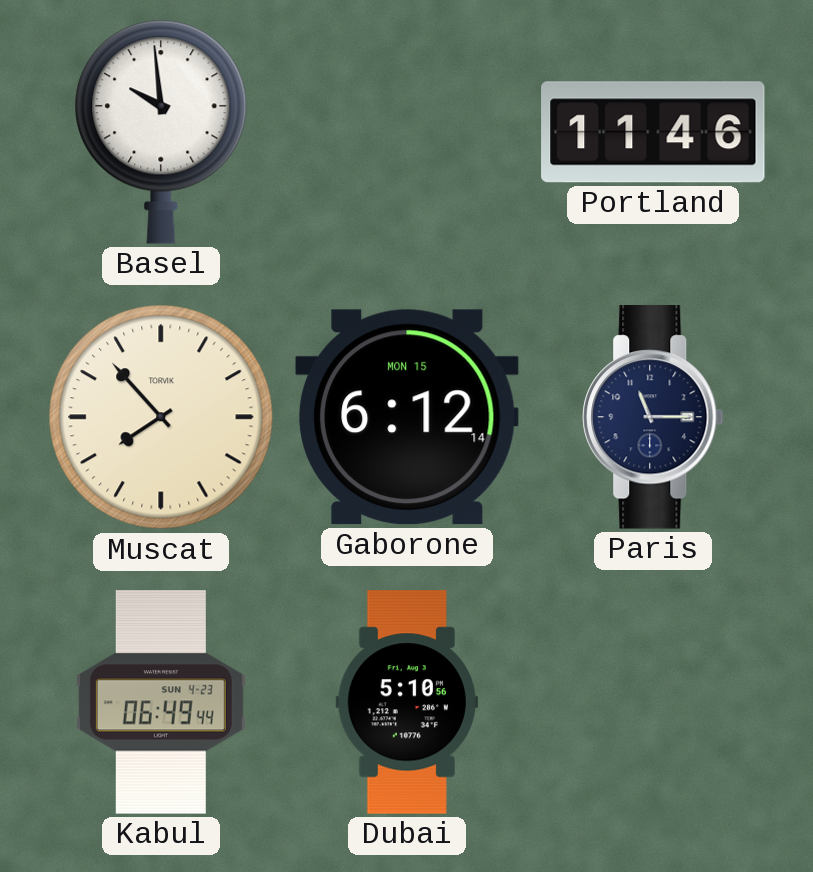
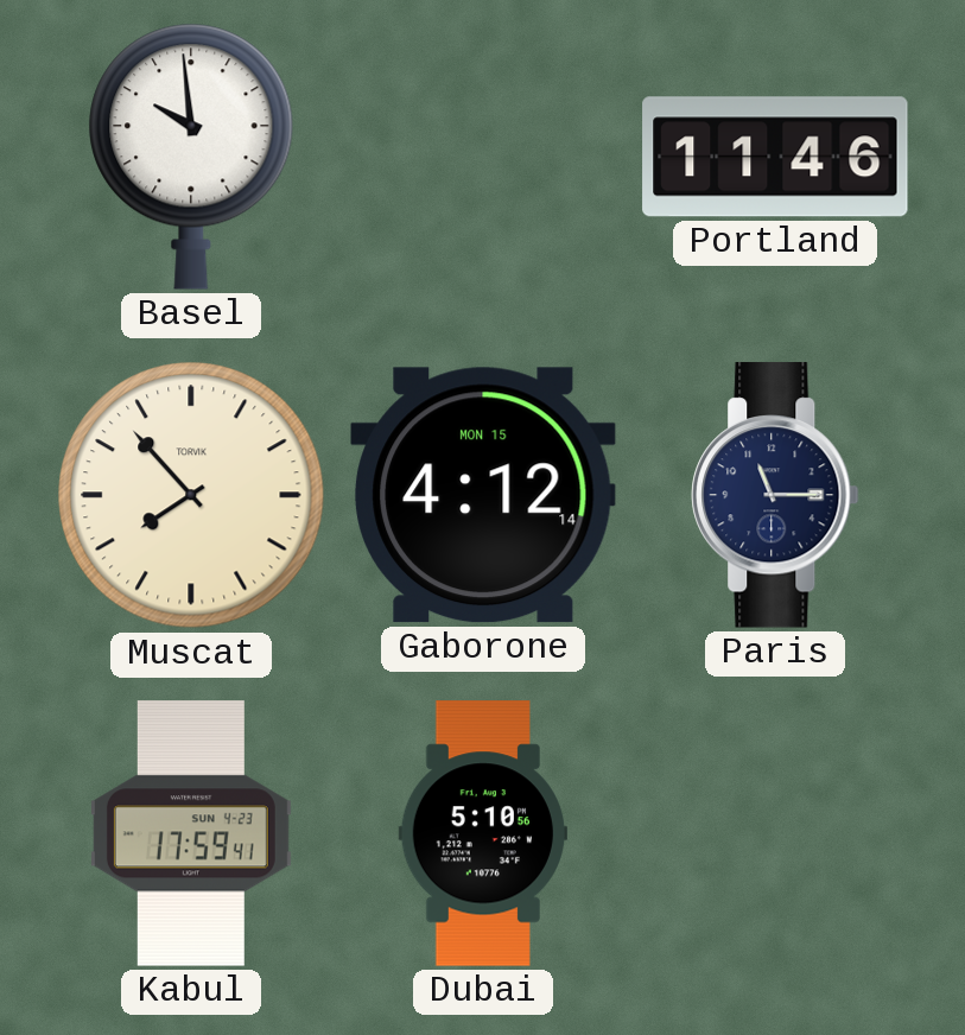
Gaborone: 6:12 -> 4:12 (483, 495)
Kabul: 06:49 -> 17:59 (191, 833)
